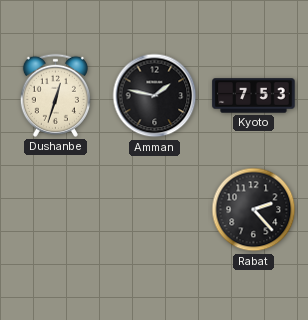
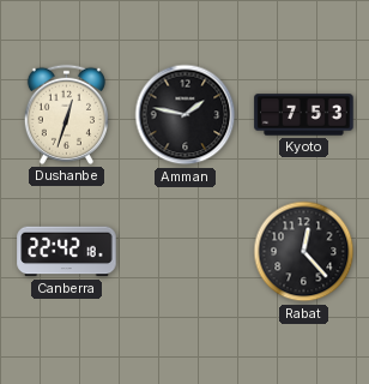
Canberra: none -> 22:42 (67, 252)
Rabat: 2:23 -> 12:23 (304, 252)
